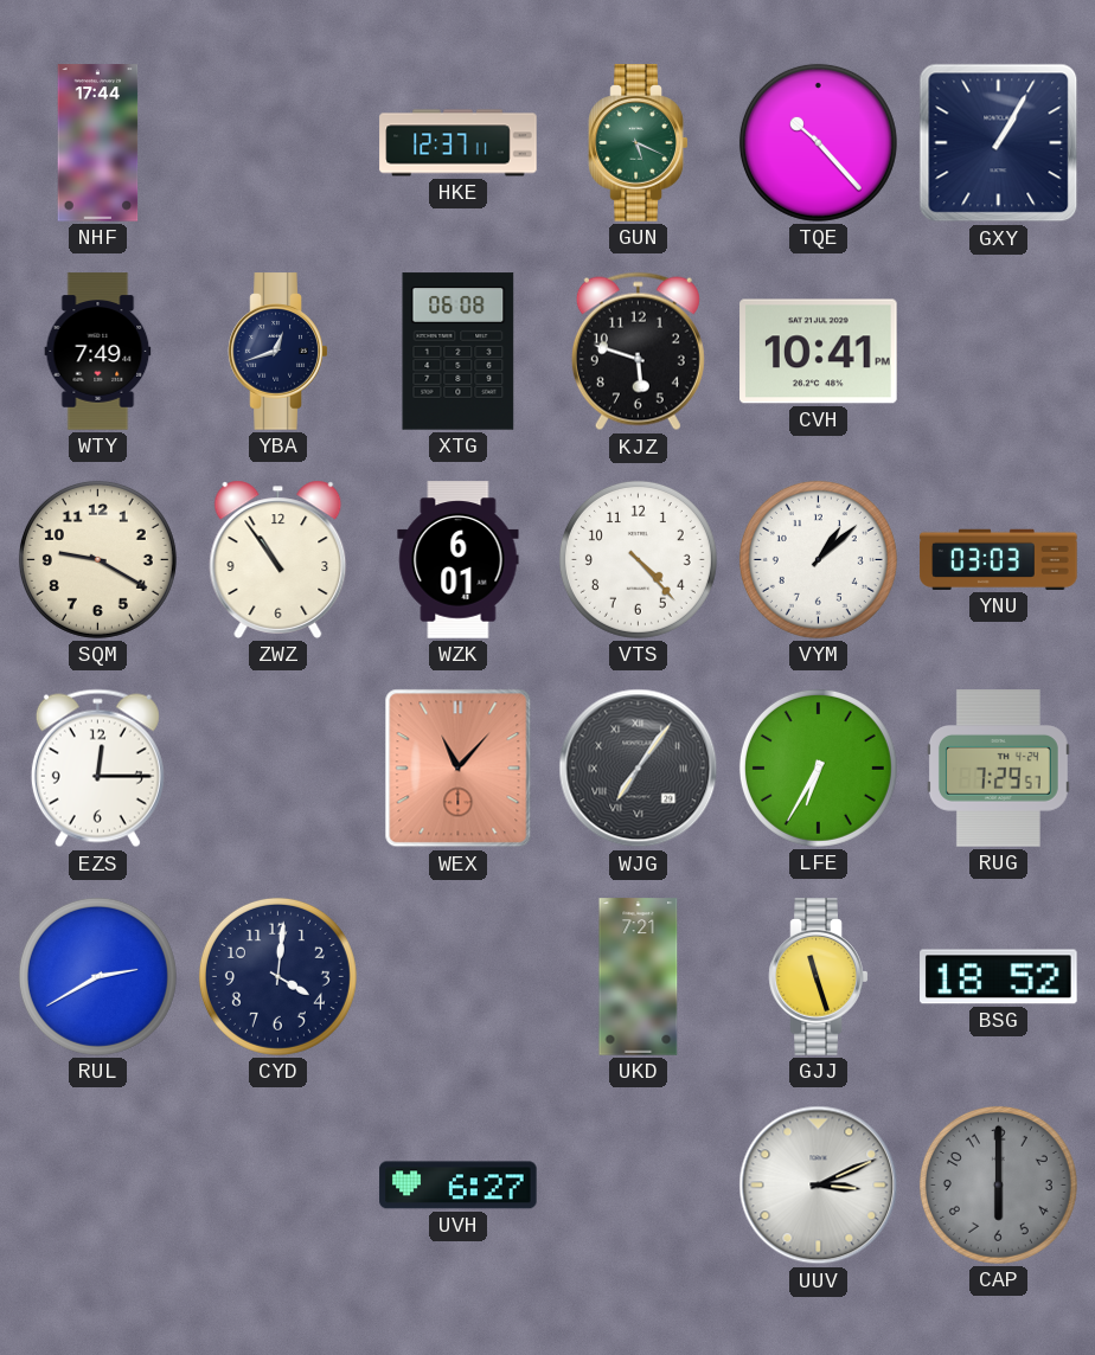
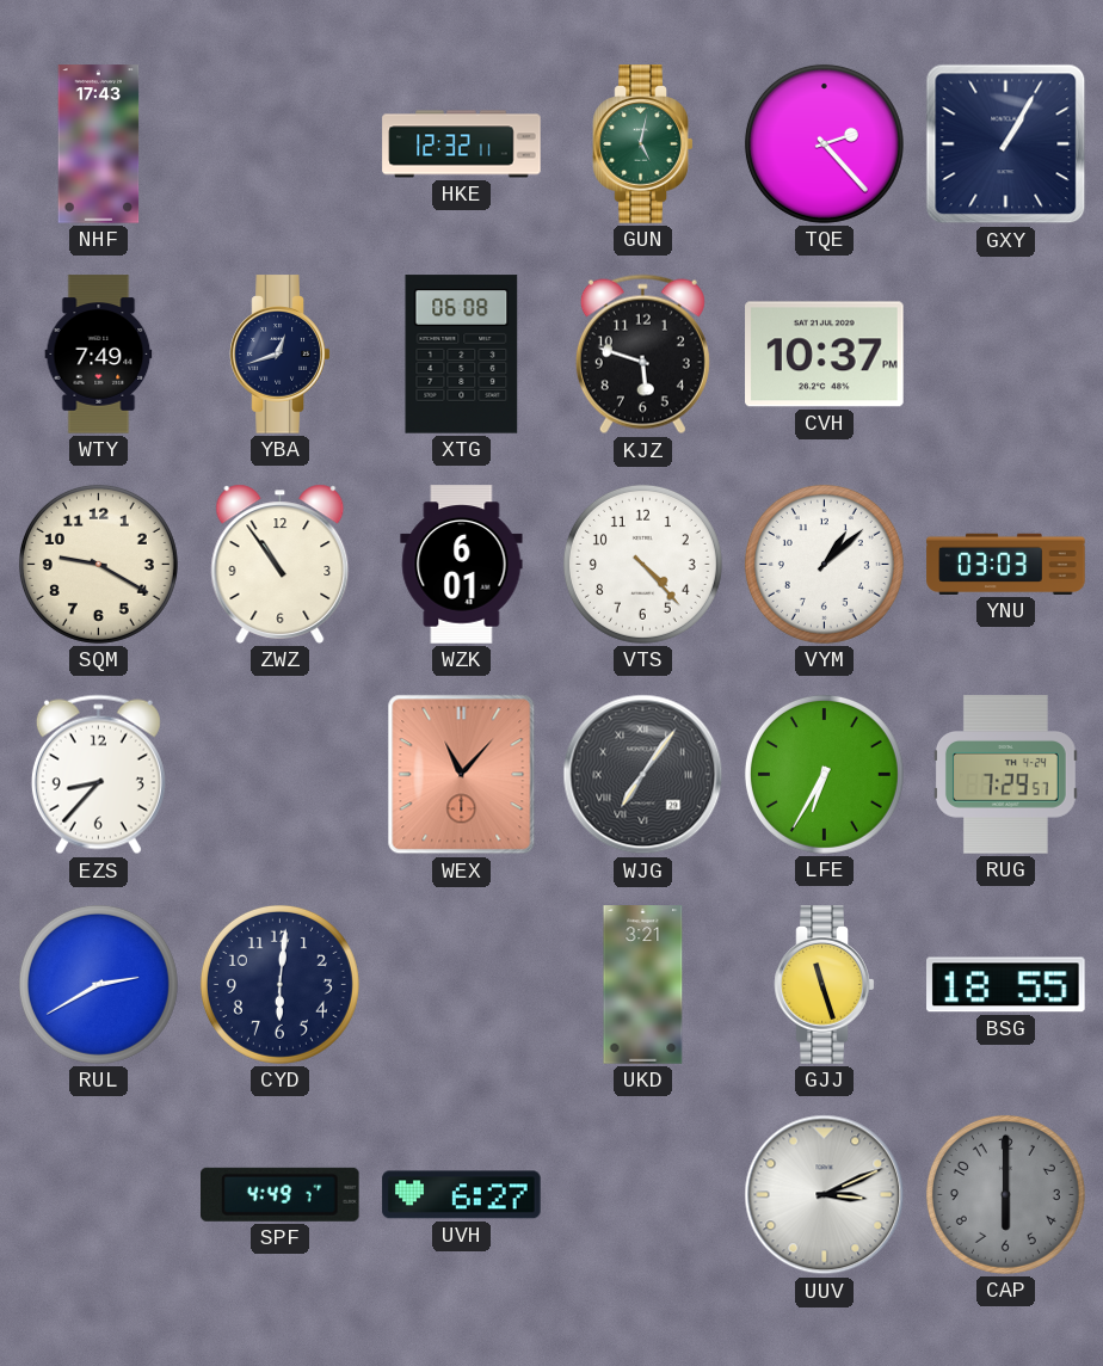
NHF: 17:44 -> 17:43 (99, 144)
HKE: 12:37 -> 12:32 (462, 144)
GUN: 5:19 -> 5:02 (643, 144)
TQE: 10:23 -> 2:23 (824, 143)
CVH: 10:41 -> 10:37 (825, 355)
EZS: 12:15 -> 8:37 (98, 775)
CYD: 4:01 -> 6:01 (279, 984)
UKD: 7:21 -> 3:21 (643, 985)
BSG: 18:52 -> 18:55 (1006, 985)
SPF: none -> 4:49 (281, 1194)
